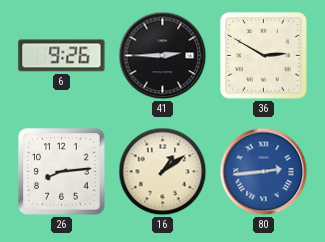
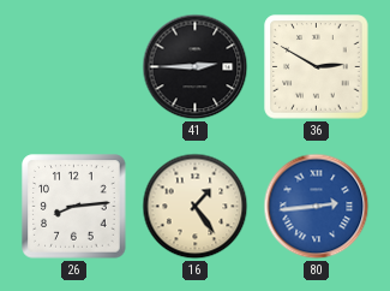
6: 9:26 -> none (62, 56)
16: 1:09 -> 1:24 (196, 207)
